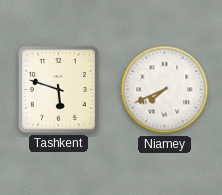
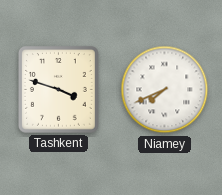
Tashkent: 5:48 -> 3:48 (58, 90)
